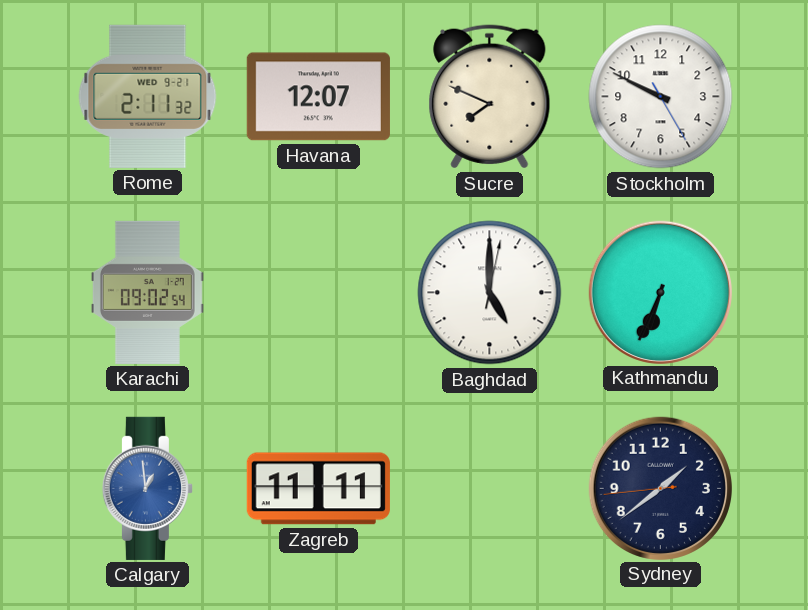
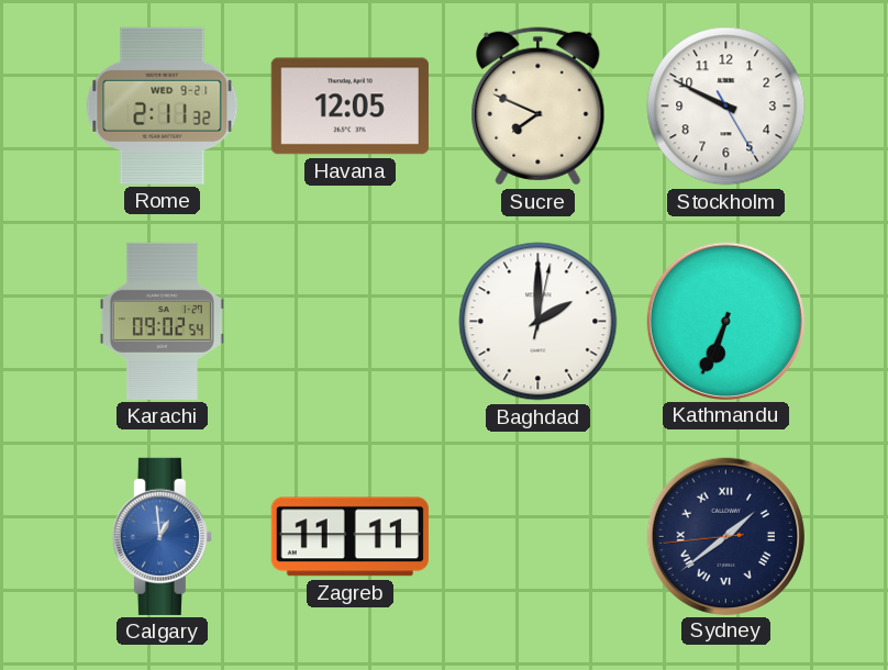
Havana: 12:07 -> 12:05 (349, 107)
Baghdad: 5:00 -> 2:00 (539, 322)
Sydney numerals: Arabic -> Roman (725, 536)
